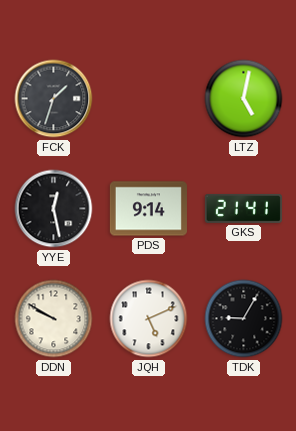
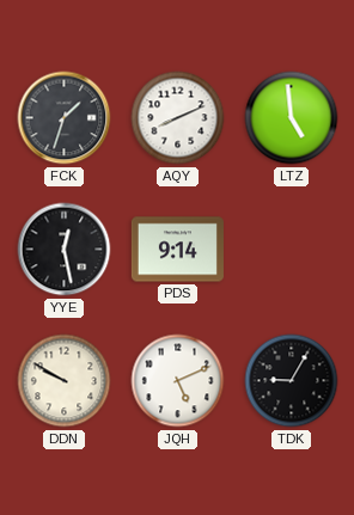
AQY: none -> 8:11 (178, 118)
LTZ: 5:02 -> 4:59 (292, 118)
GKS: 21:41 -> none (243, 208)
